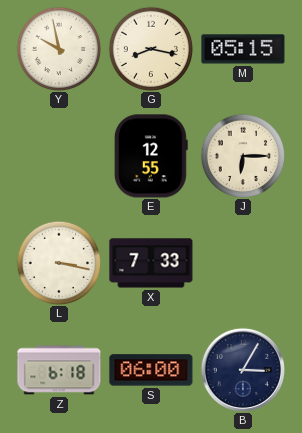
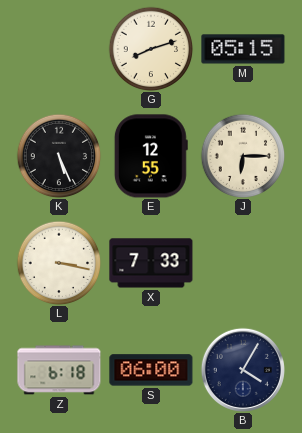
Y: 9:58 -> none (59, 49)
G: 8:17 -> 8:12 (151, 49)
K: none -> 5:26 (59, 156)
B: 3:05 -> 4:05 (243, 370)
